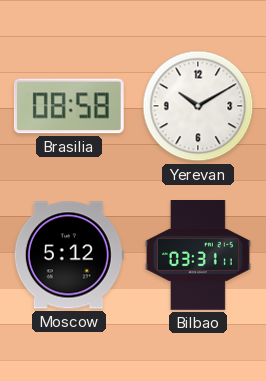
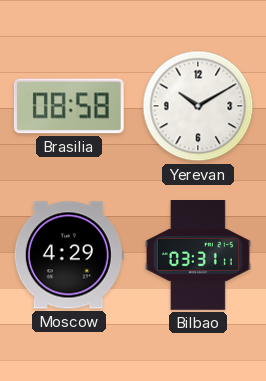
Moscow: 5:12 -> 4:29 (69, 255)
